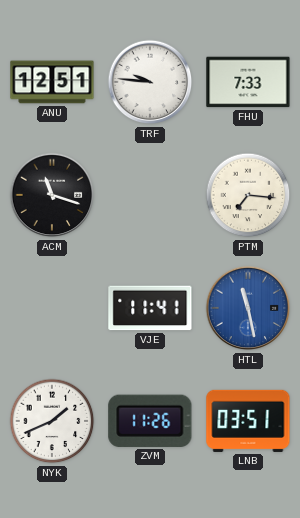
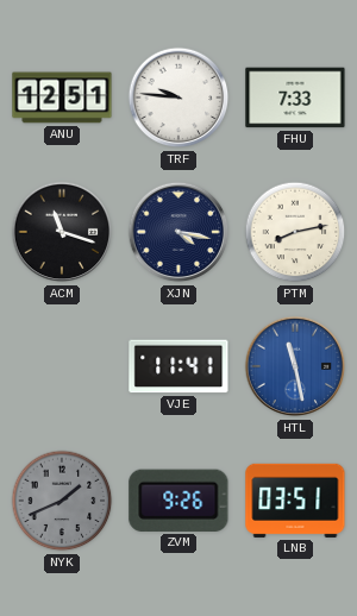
XJN: none -> 4:17 (178, 232)
PTM: 7:16 -> 8:13 (295, 232)
NYK dial: white -> grey (62, 501)
ZVM: 11:26 -> 9:26 (178, 501)
